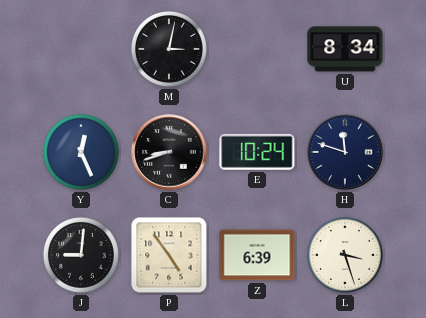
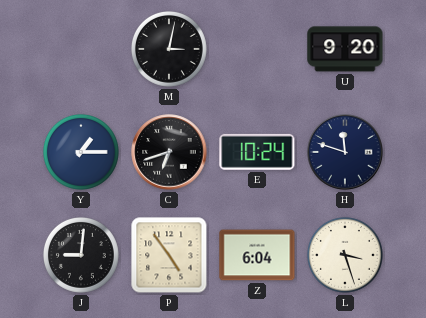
U: 8:34 -> 9:20 (345, 49)
Y: 12:26 -> 1:15 (81, 152)
C: 8:42 -> 6:42 (169, 152)
Z: 6:39 -> 6:04 (257, 255)
